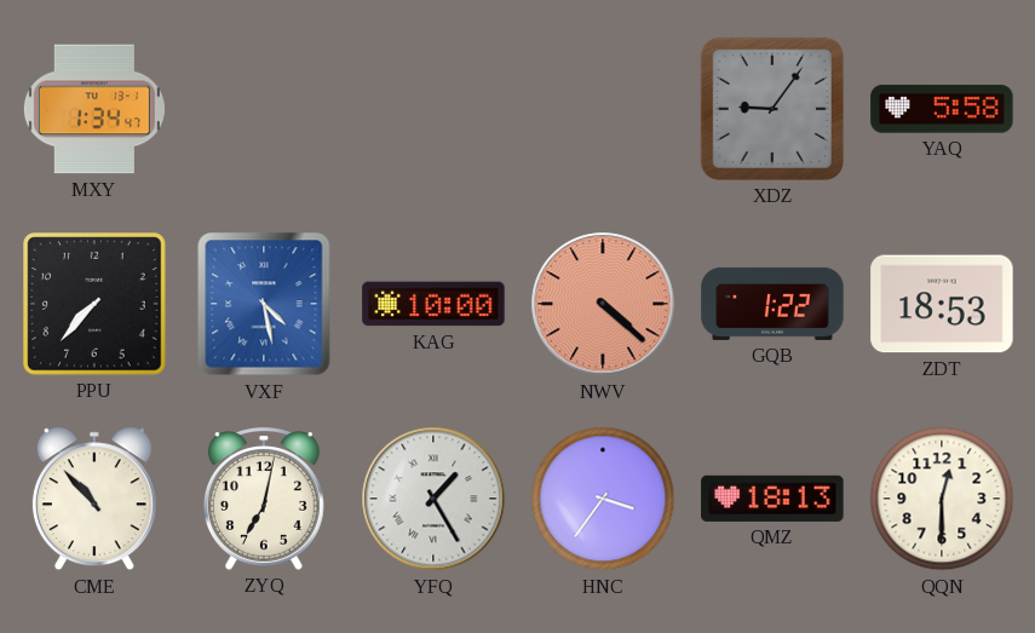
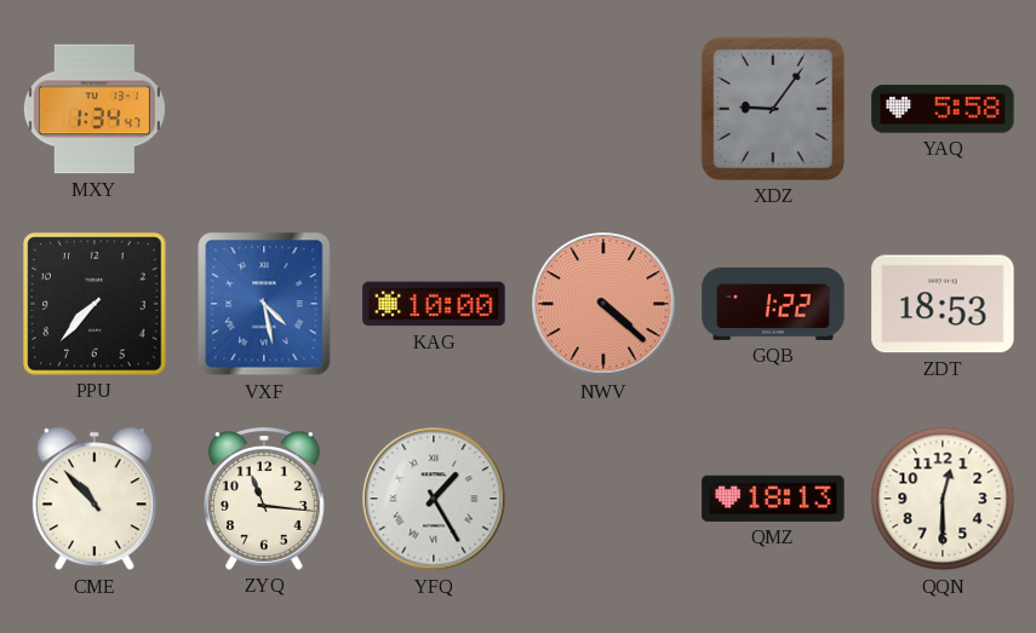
ZYQ: 7:02 -> 11:16 (264, 499)
HNC: 3:36 -> none (603, 499)
